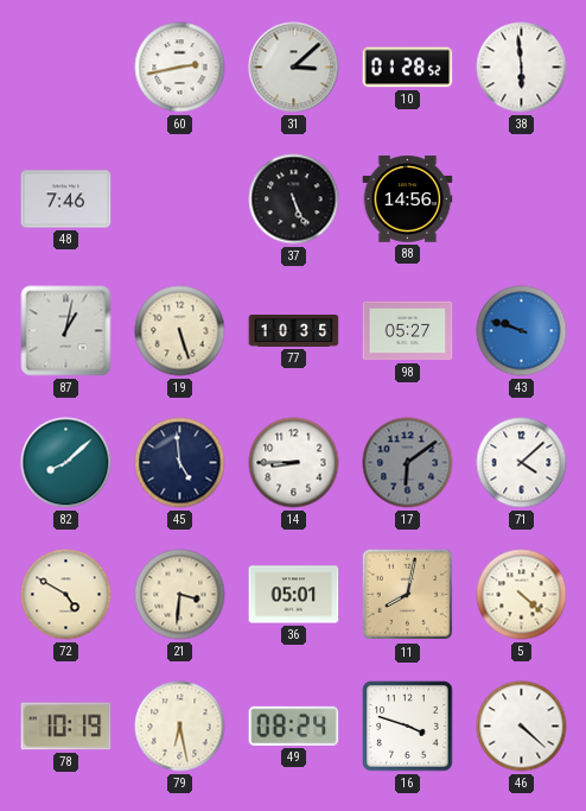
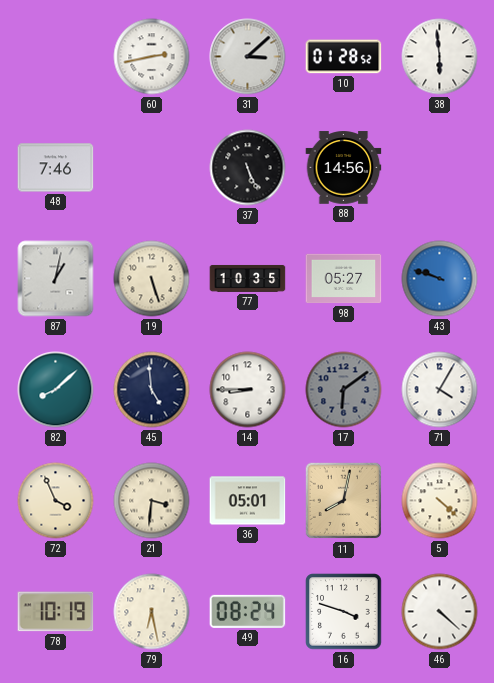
71: 4:08 -> 4:05 (440, 390)
72: 4:50 -> 3:56 (56, 501)
